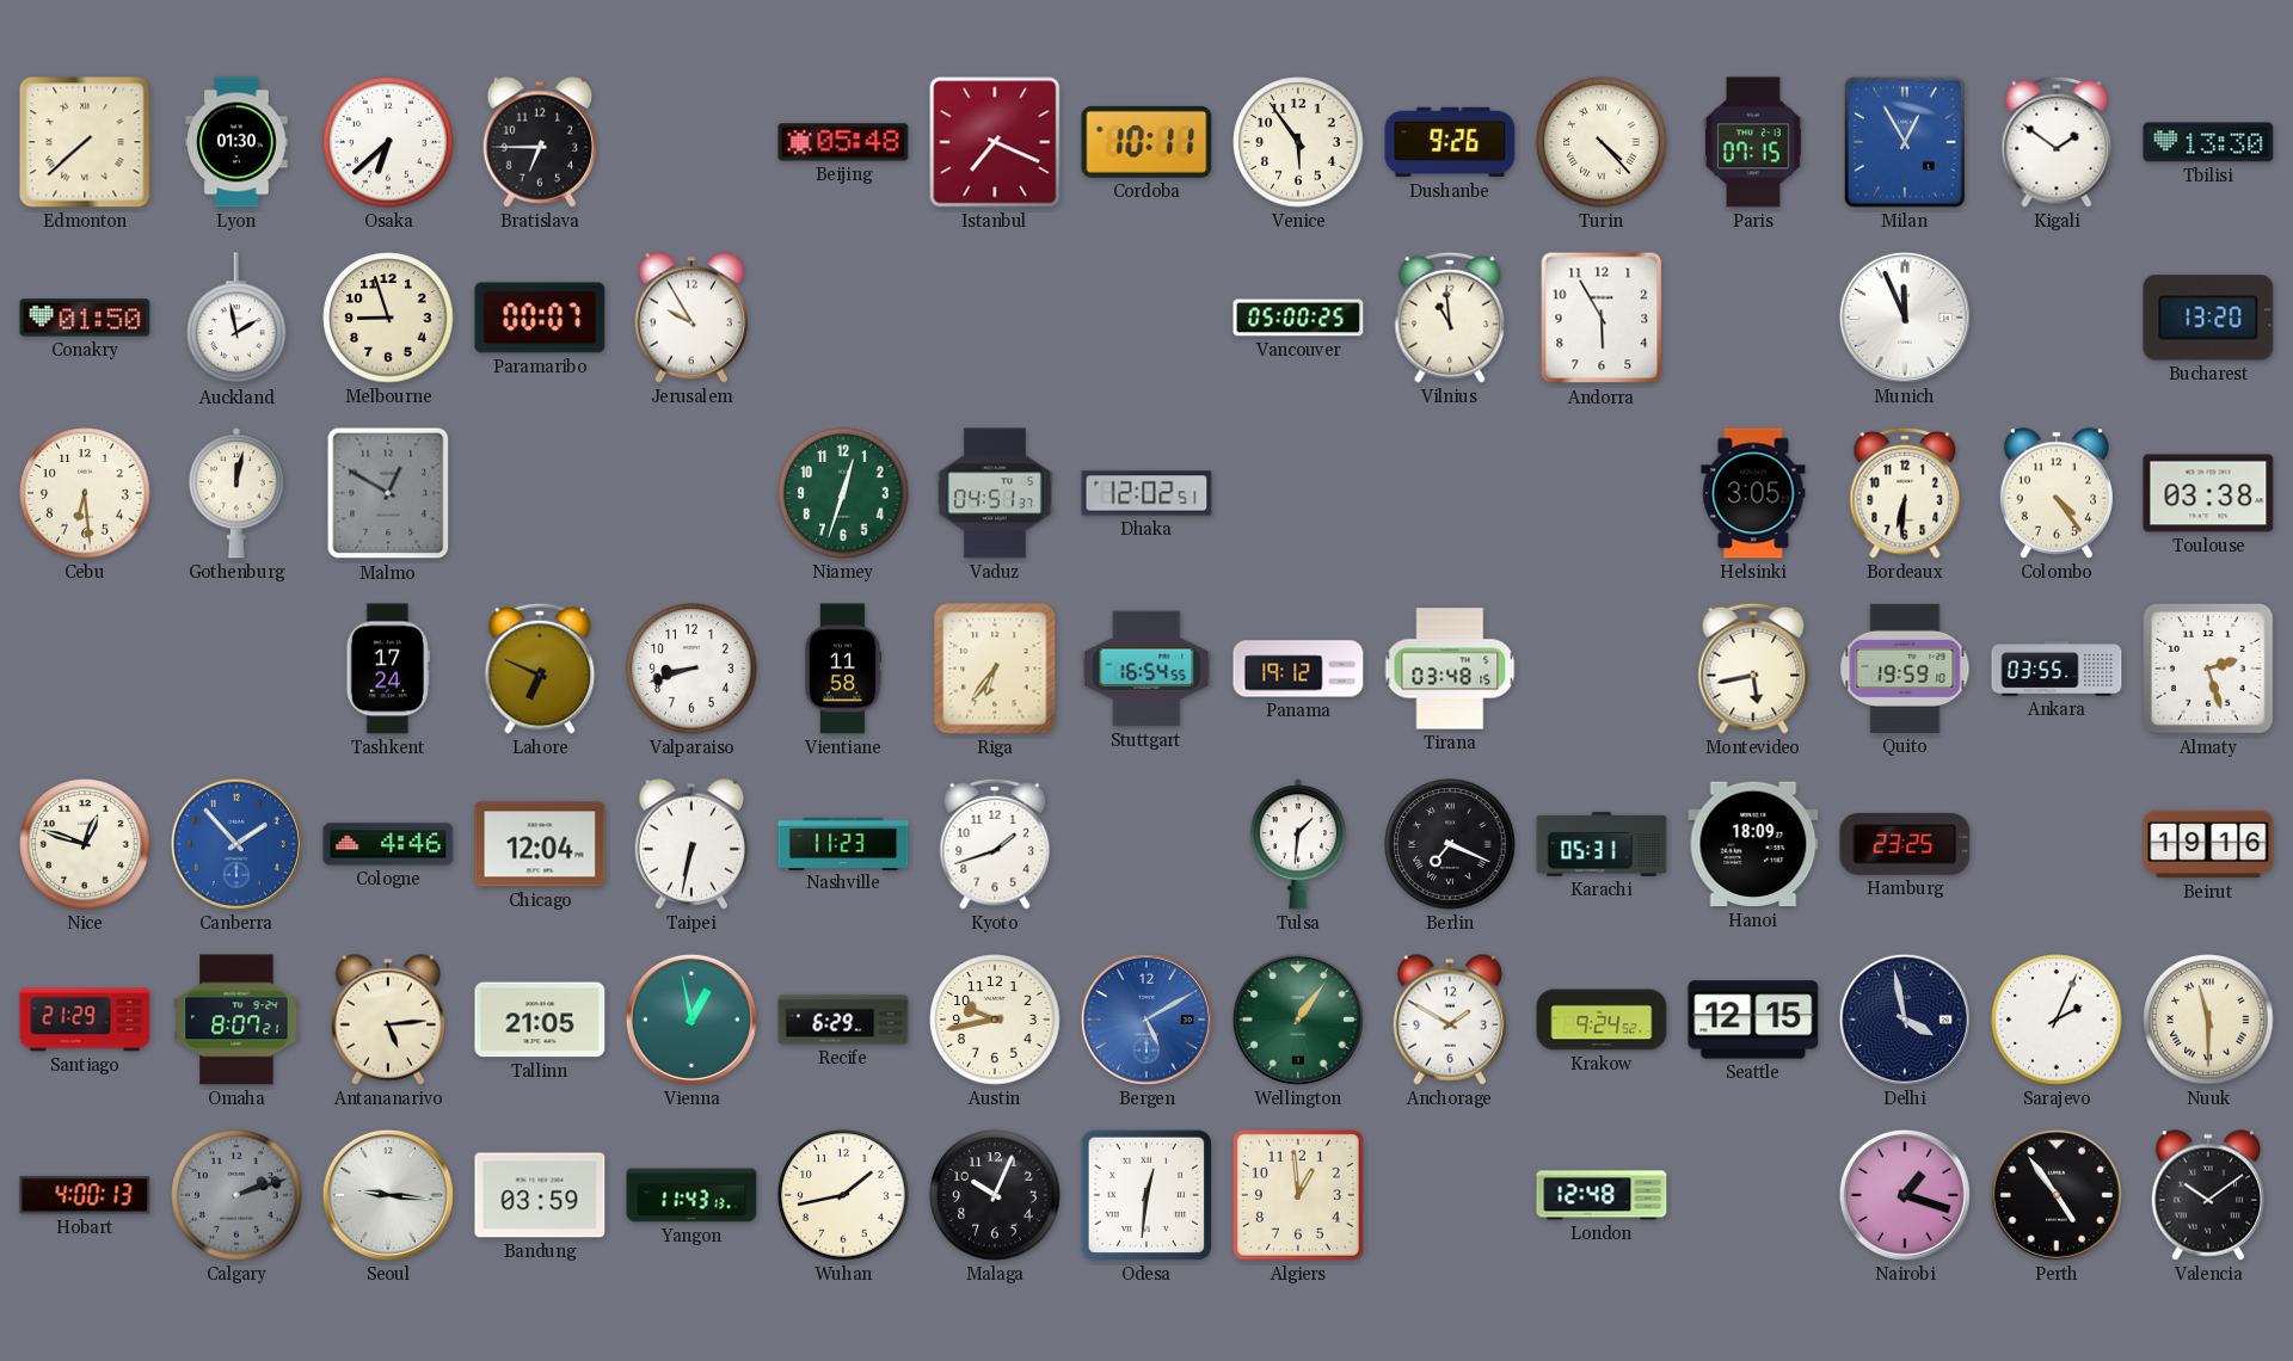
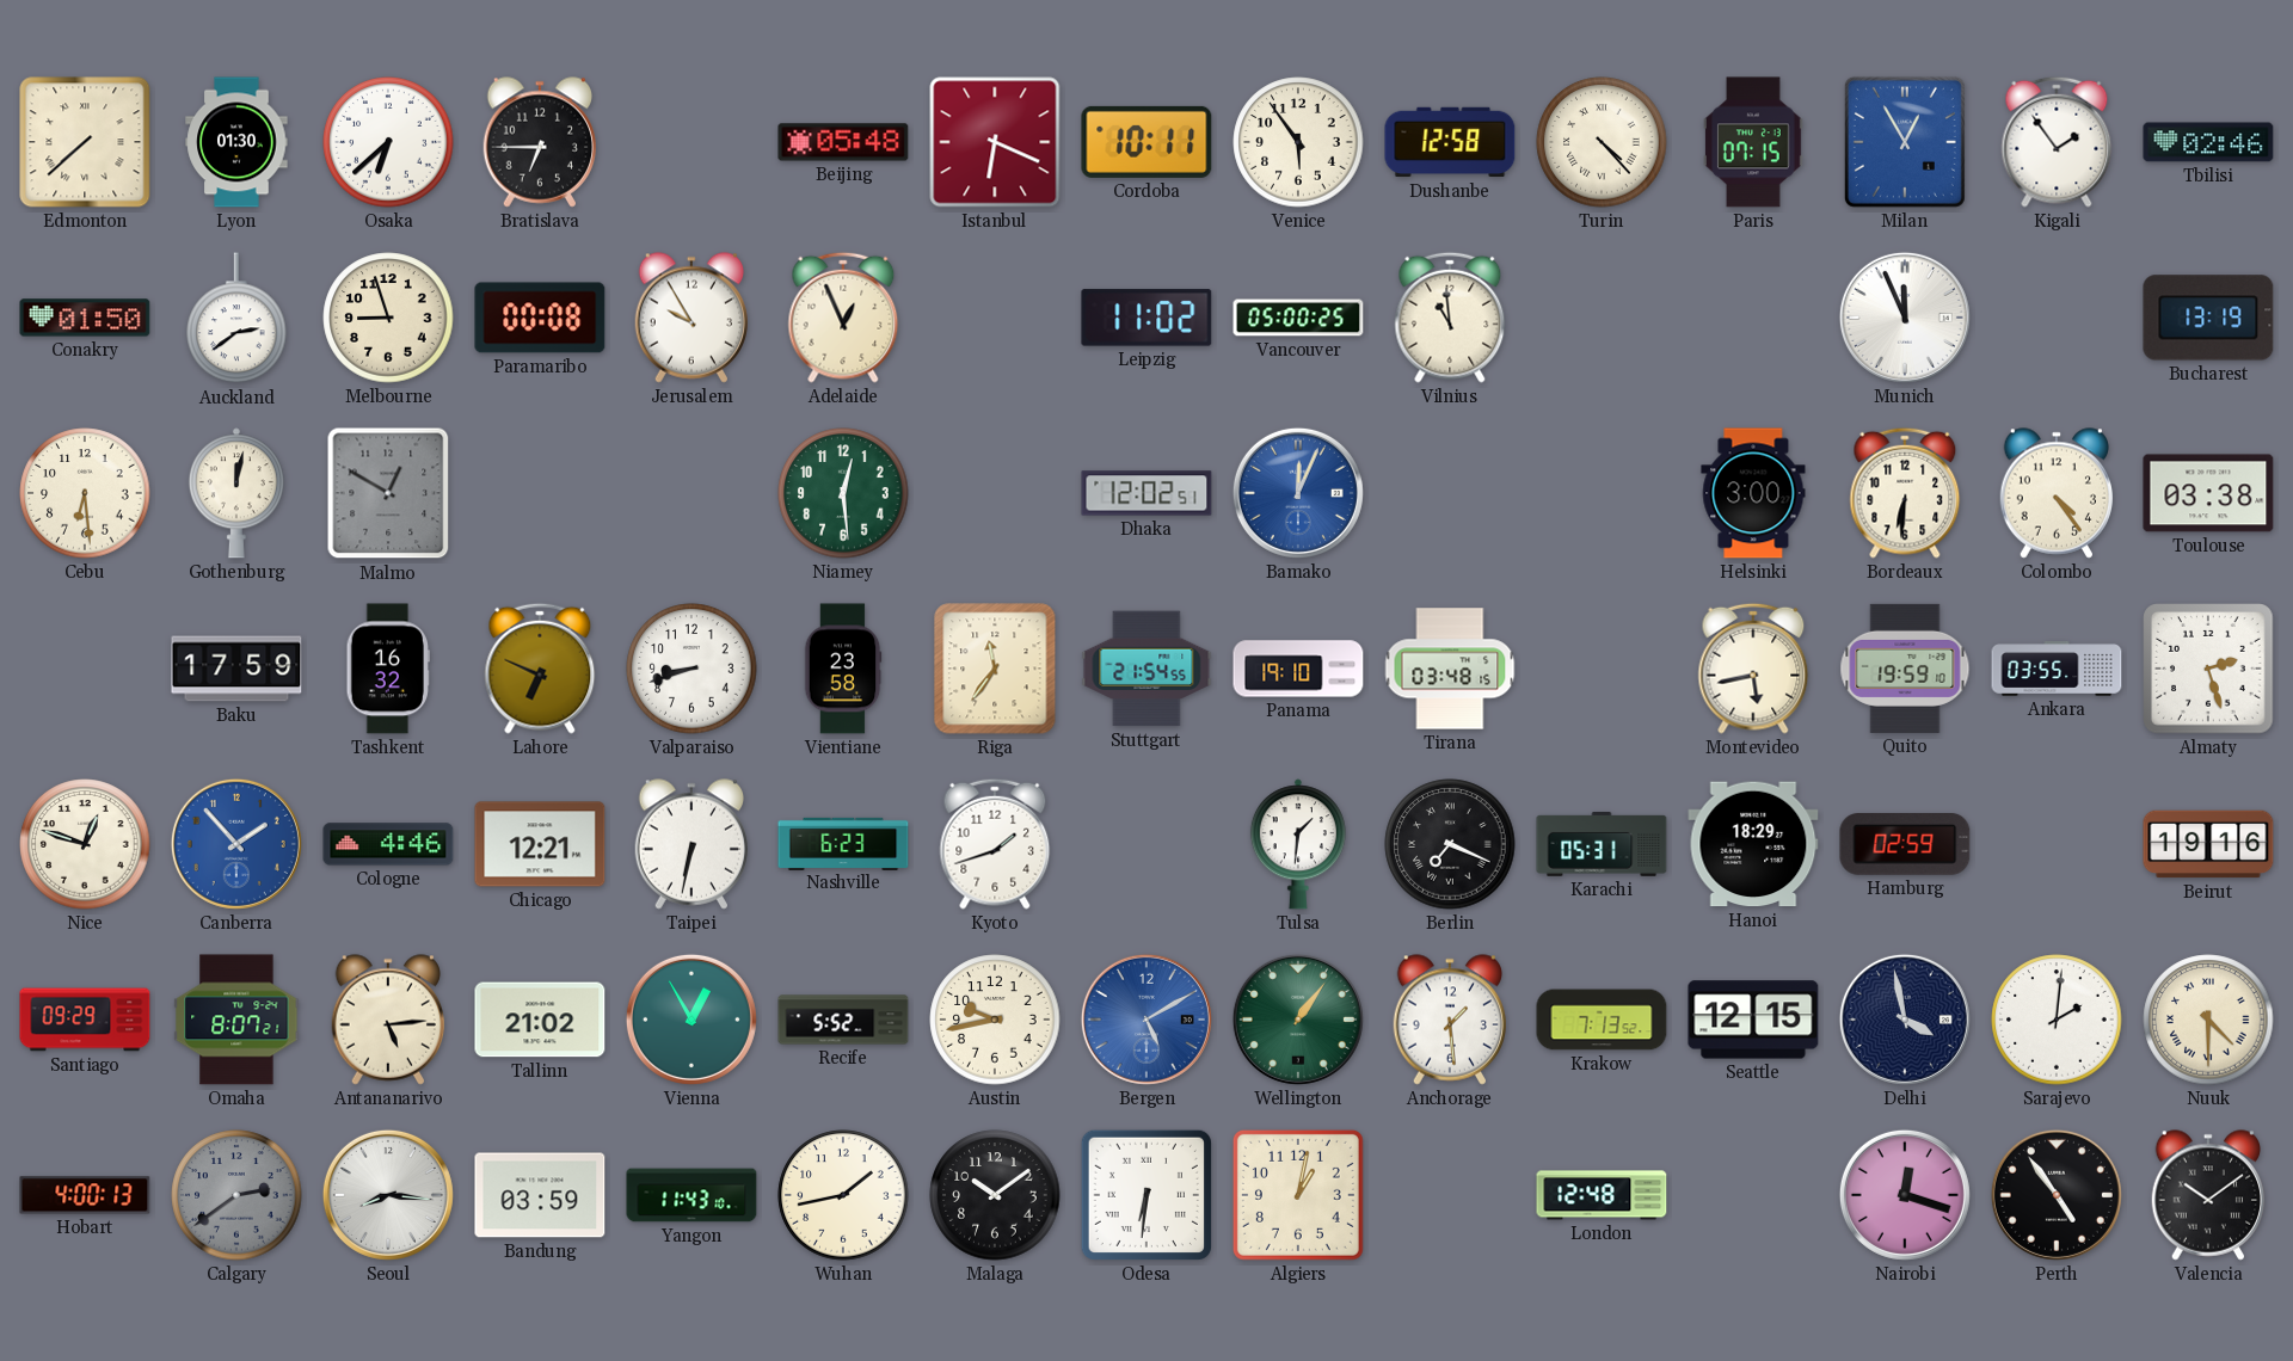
Istanbul: 7:19 -> 6:19 (995, 142)
Dushanbe: 9:26 -> 12:58 (1450, 142)
Kigali: 1:51 -> 1:54 (2057, 142)
Tbilisi: 13:30 -> 02:46 (2208, 142)
Auckland: 1:58 -> 2:39 (236, 319)
Paramaribo: 00:07 -> 00:08 (540, 318)
Adelaide: none -> 12:56 (843, 318)
Leipzig: none -> 11:02 (1146, 318)
Andorra: 5:55 -> none (1602, 318)
Bucharest: 13:20 -> 13:19 (2208, 318)
Niamey: 12:33 -> 12:29 (843, 493)
Vaduz: 04:51 -> none (995, 493)
Bamako: none -> 12:04 (1298, 493)
Helsinki: 3:05 -> 3:00 (1753, 493)
Baku: none -> 17:59 (236, 669)
Tashkent: 17:24 -> 16:32 (387, 669)
Vientiane: 11:58 -> 23:58 (843, 669)
Riga: 6:36 -> 11:36 (995, 669)
Stuttgart: 16:54 -> 21:54 (1146, 669)
Panama: 19:12 -> 19:10 (1298, 669)
Chicago: 12:04 -> 12:21 (540, 844)
Nashville: 11:23 -> 6:23 (843, 843)
Hanoi: 18:09 -> 18:29 (1753, 844)
Hamburg: 23:25 -> 02:59 (1905, 845)
Santiago: 21:29 -> 09:29 (85, 1020)
Tallinn: 21:05 -> 21:02 (540, 1020)
Vienna: 12:58 -> 12:55 (691, 1020)
Recife: 6:29 -> 5:52 (843, 1020)
Anchorage: 1:50 -> 1:29 (1450, 1020)
Krakow: 9:24 -> 7:13 (1602, 1020)
Sarajevo: 2:04 -> 2:01 (2057, 1020)
Nuuk: 11:30 -> 4:30 (2208, 1020)
Calgary: 2:12 -> 2:39 (236, 1195)
Seoul: 9:16 -> 8:16 (388, 1195)
Yangon: 11:43:13 -> 11:43:10 (691, 1195)
Malaga: 10:04 -> 10:09 (995, 1195)
Odesa: 12:31 -> 6:31 (1146, 1195)
Algiers: 12:59 -> 1:02 (1298, 1195)
Nairobi: 1:18 -> 12:18 (1905, 1195)
